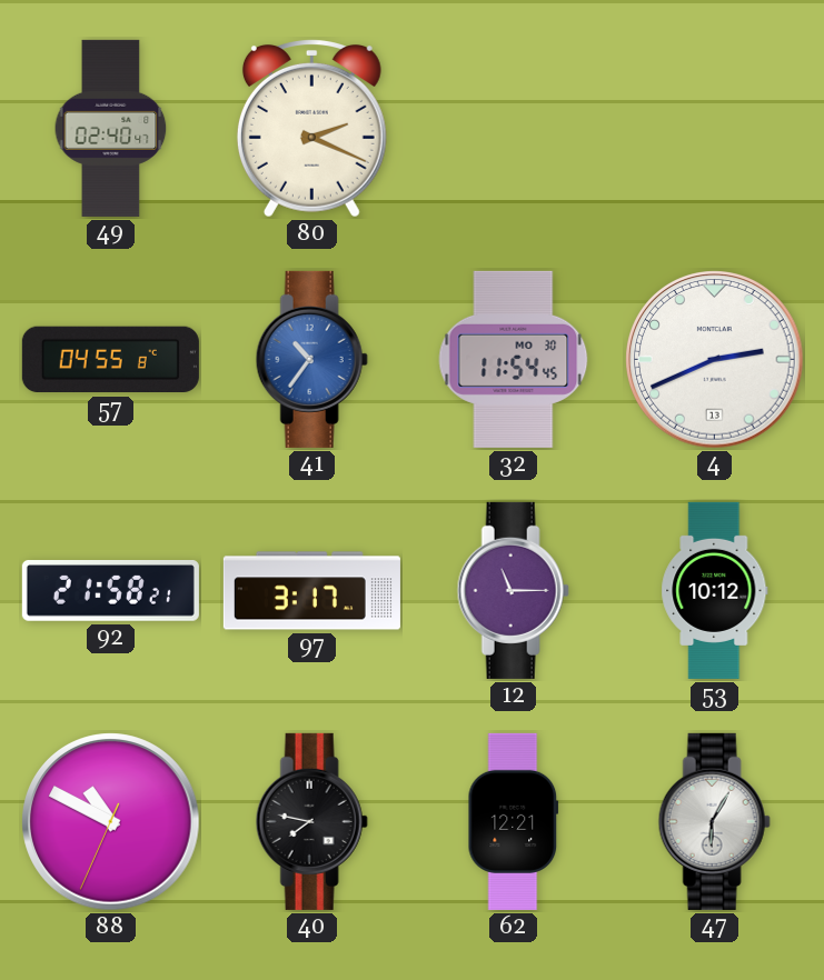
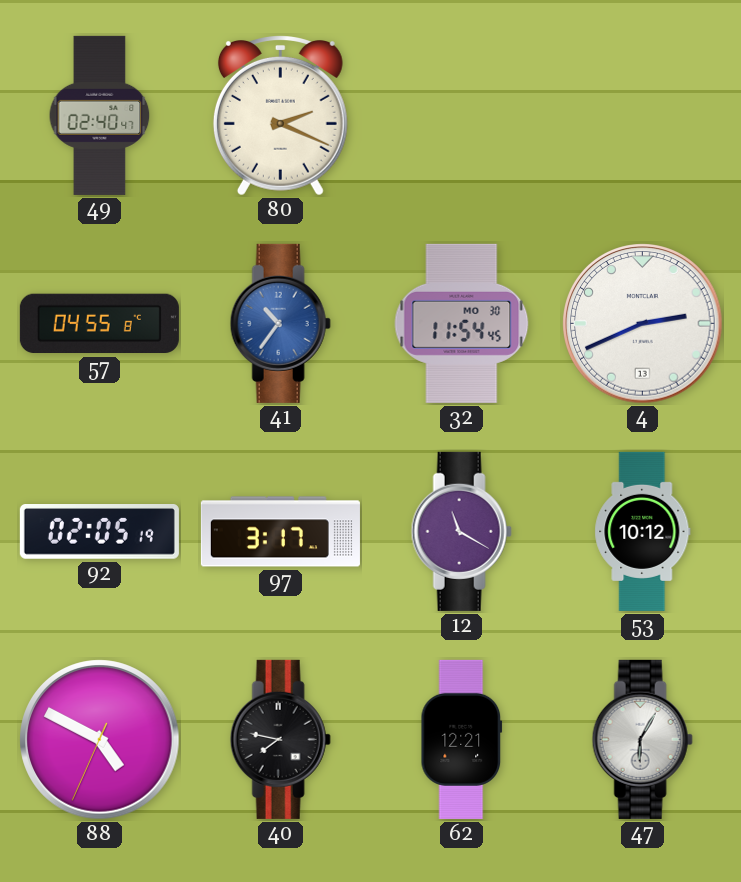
92: 21:58 -> 02:05 (99, 532)
12: 11:15 -> 11:20 (461, 531)
88: 10:49 -> 4:49 (100, 740)
